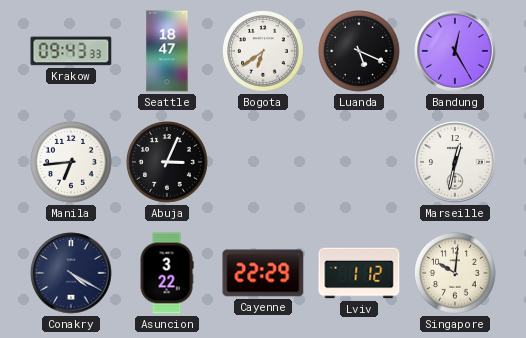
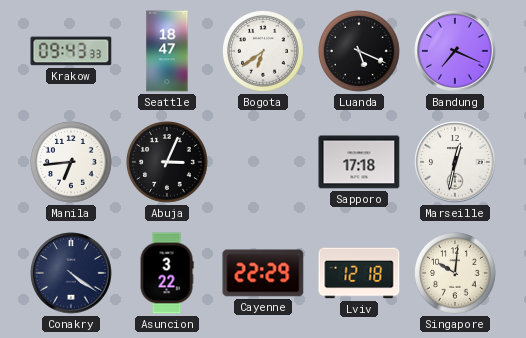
Bandung: 12:25 -> 7:19 (455, 51)
Sapporo: none -> 17:18 (359, 162)
Conakry: 4:20 -> 4:21 (71, 273)
Lviv: 1:12 -> 12:18 (359, 273)
